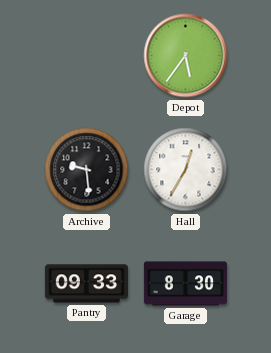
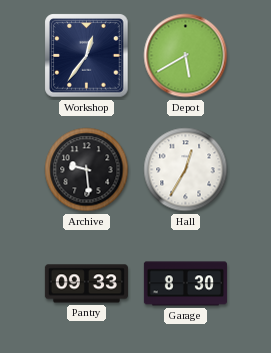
Workshop: none -> 12:36 (87, 56)
Depot: 5:36 -> 5:40 (186, 56)
